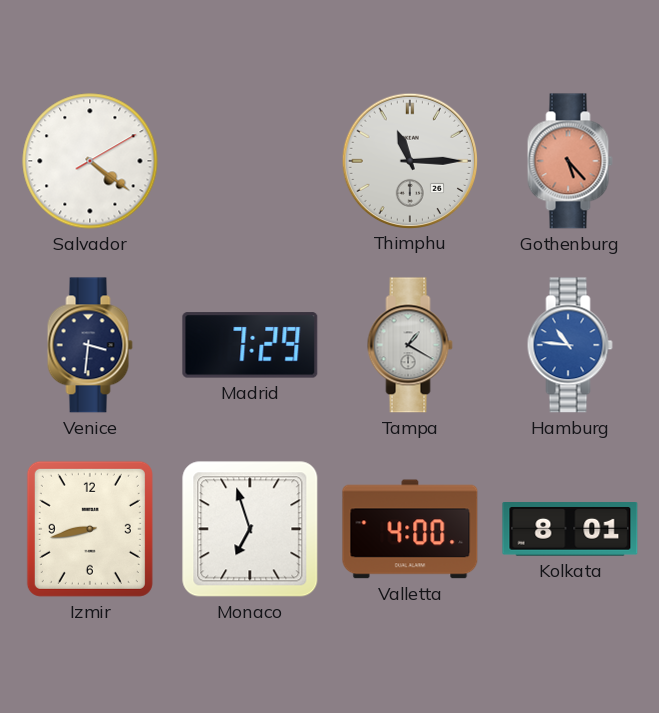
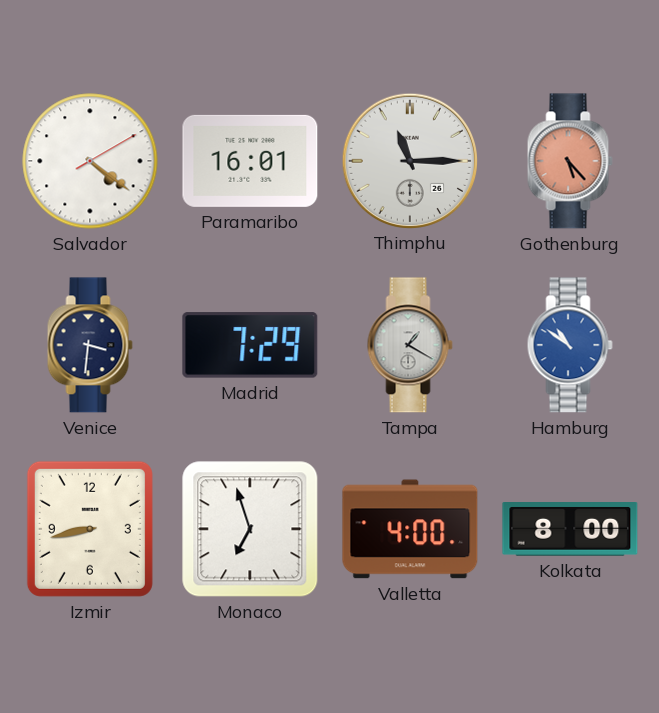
Paramaribo: none -> 16:01 (250, 161)
Hamburg: 10:46 -> 10:51 (570, 345)
Kolkata: 8:01 -> 8:00 (570, 530)
